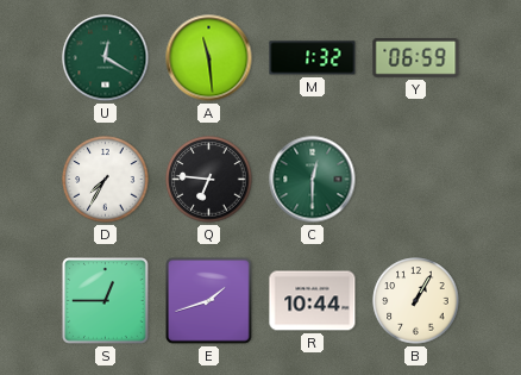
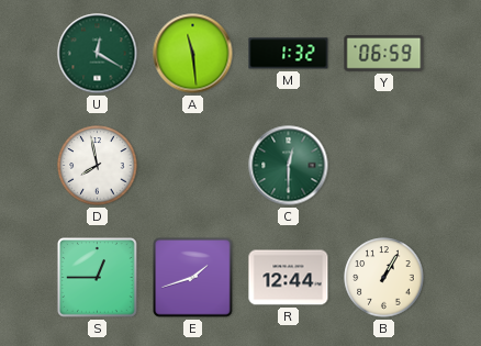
D: 7:35 -> 7:58 (98, 166)
Q: 6:46 -> none (209, 180)
R: 10:44 -> 12:44 (289, 278)
